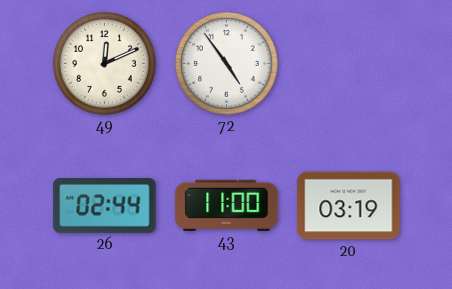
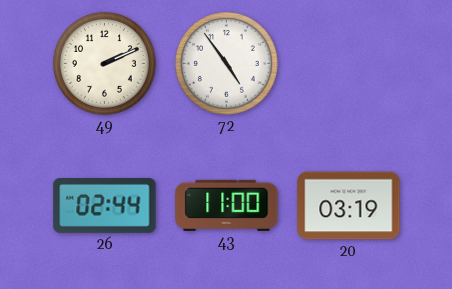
49: 12:11 -> 2:11 (104, 63)
